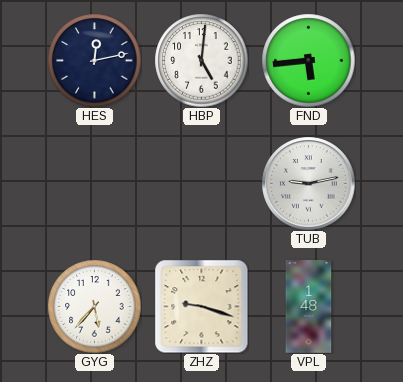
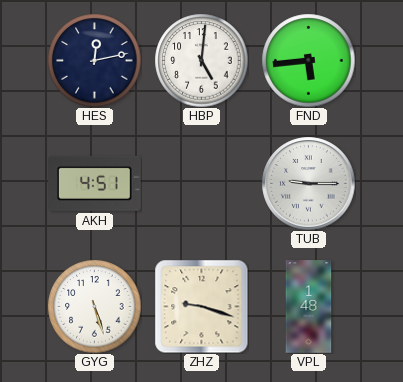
AKH: none -> 4:51 (95, 183)
TUB: 9:13 -> 9:15 (308, 183)
GYG: 5:37 -> 5:27 (94, 306)
